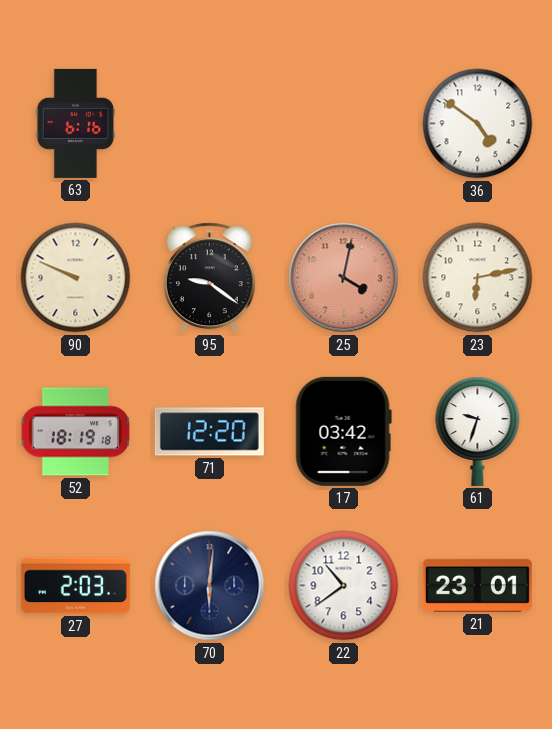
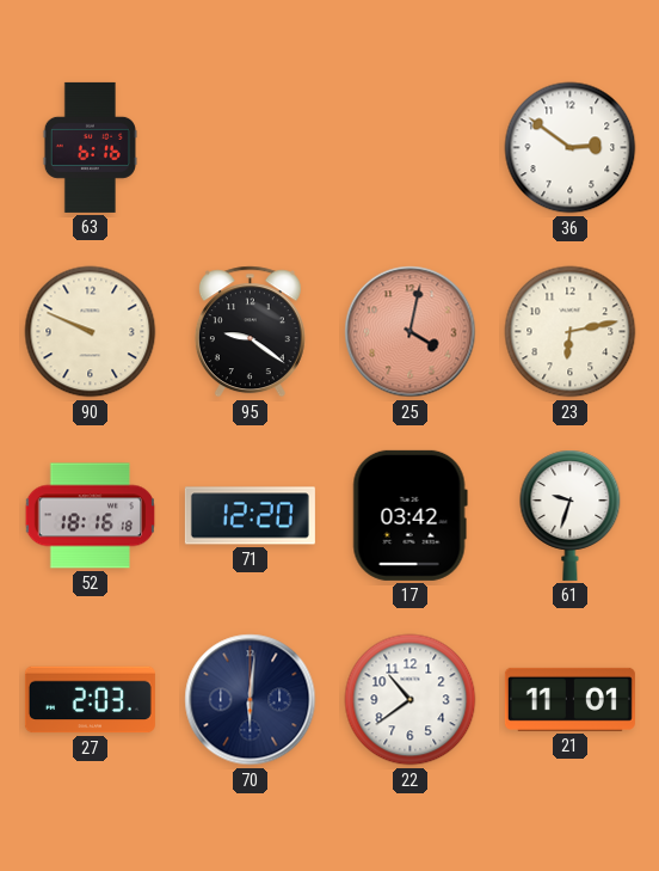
36: 4:51 -> 2:51 (571, 148)
52: 18:19 -> 18:16 (91, 516)
21: 23:01 -> 11:01 (569, 699)
